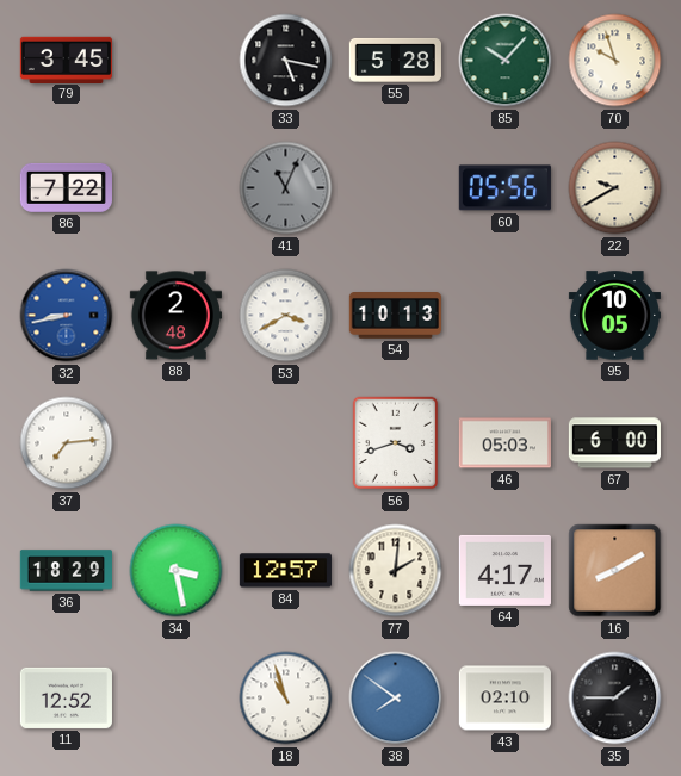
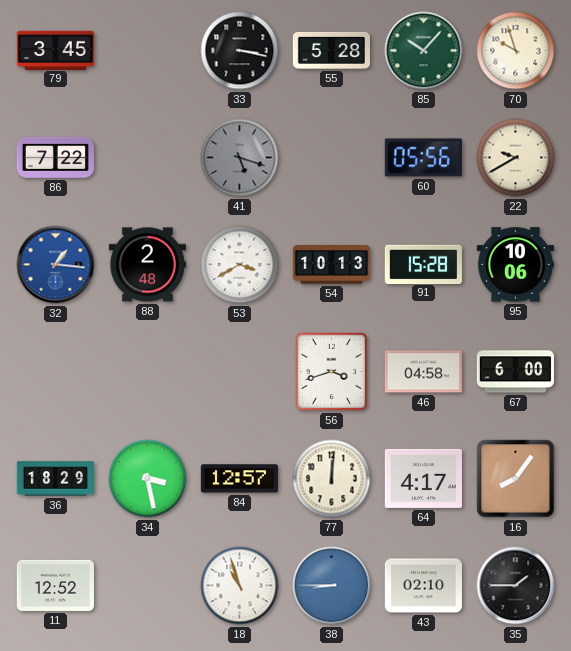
33: 5:17 -> 3:17 (240, 51)
41: 11:04 -> 5:18 (240, 158)
32: 8:43 -> 1:16 (56, 265)
91: none -> 15:28 (423, 264)
95: 10:05 -> 10:06 (515, 265)
37: 7:14 -> none (67, 443)
46: 05:03 -> 04:58 (423, 372)
77: 2:01 -> 12:01 (332, 479)
16: 8:10 -> 8:06 (516, 479)
38: 7:51 -> 8:45 (332, 586)
